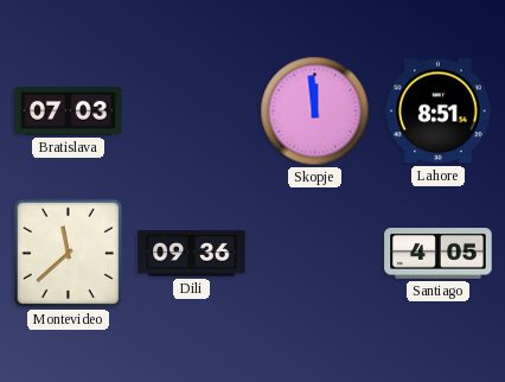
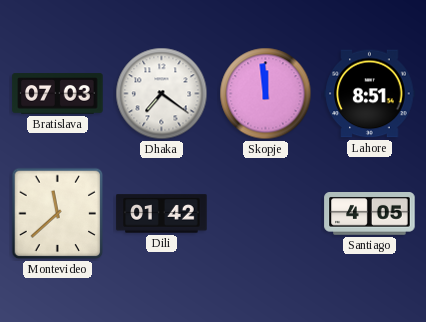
Dhaka: none -> 7:21 (162, 94)
Dili: 09:36 -> 01:42 (162, 214)
